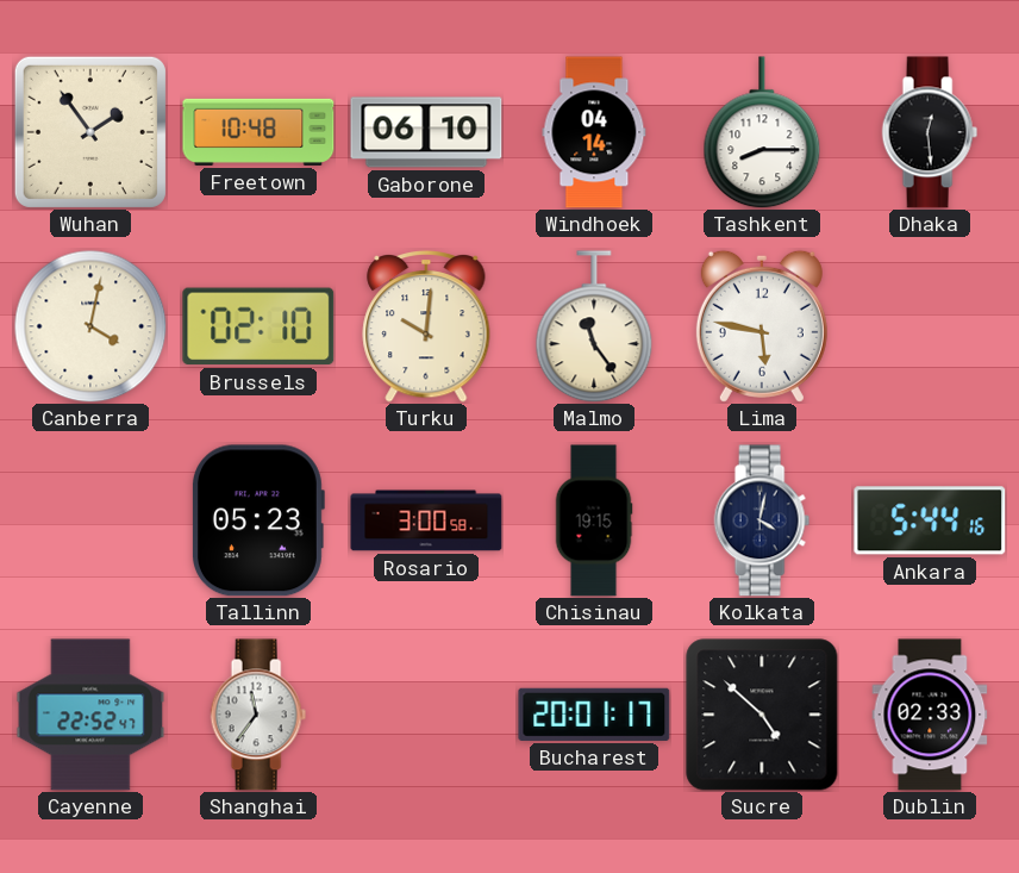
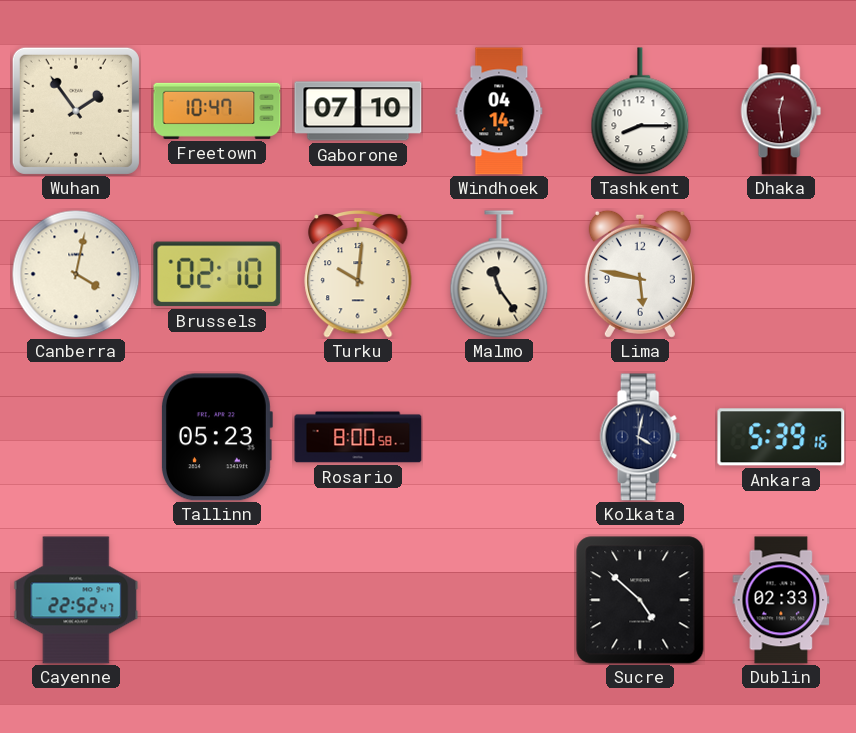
Freetown: 10:48 -> 10:47 (217, 111)
Gaborone: 06:10 -> 07:10 (358, 111)
Dhaka dial: black -> burgundy (781, 111)
Rosario: 3:00 -> 8:00 (358, 437)
Chisinau: 19:15 -> none (594, 520)
Ankara: 5:44 -> 5:39 (781, 437)
Shanghai: 11:36 -> none (258, 715)
Bucharest: 20:01 -> none (594, 715)
